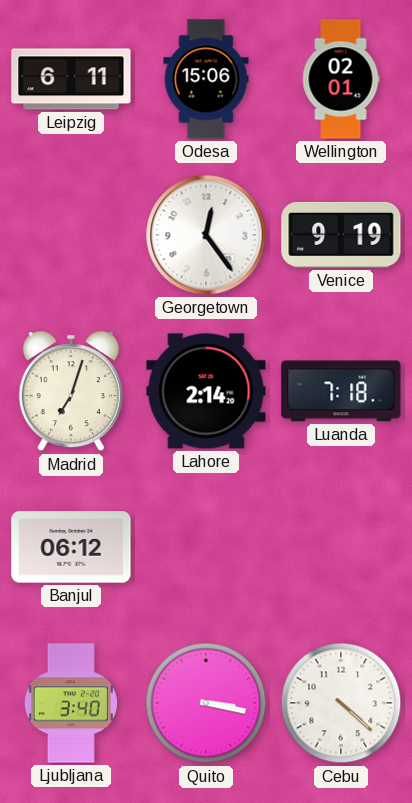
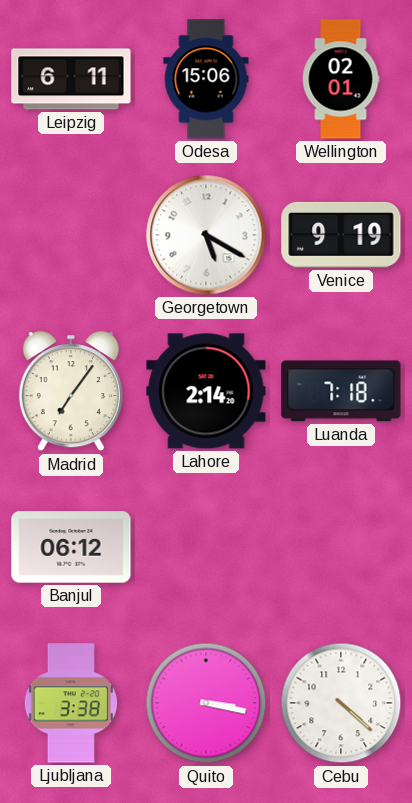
Georgetown: 12:24 -> 5:20 (206, 235)
Madrid: 7:03 -> 7:06 (71, 392)
Ljubljana: 3:40 -> 3:38 (71, 703)
